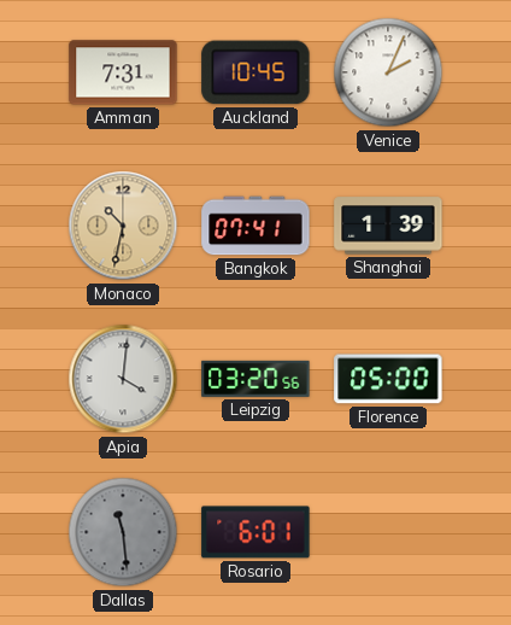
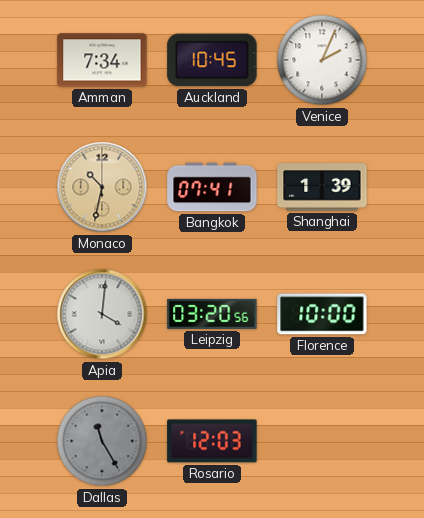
Amman: 7:31 -> 7:34 (102, 60)
Florence: 05:00 -> 10:00 (322, 314)
Dallas: 11:29 -> 11:25 (102, 441)
Rosario: 6:01 -> 12:03 (212, 441)
